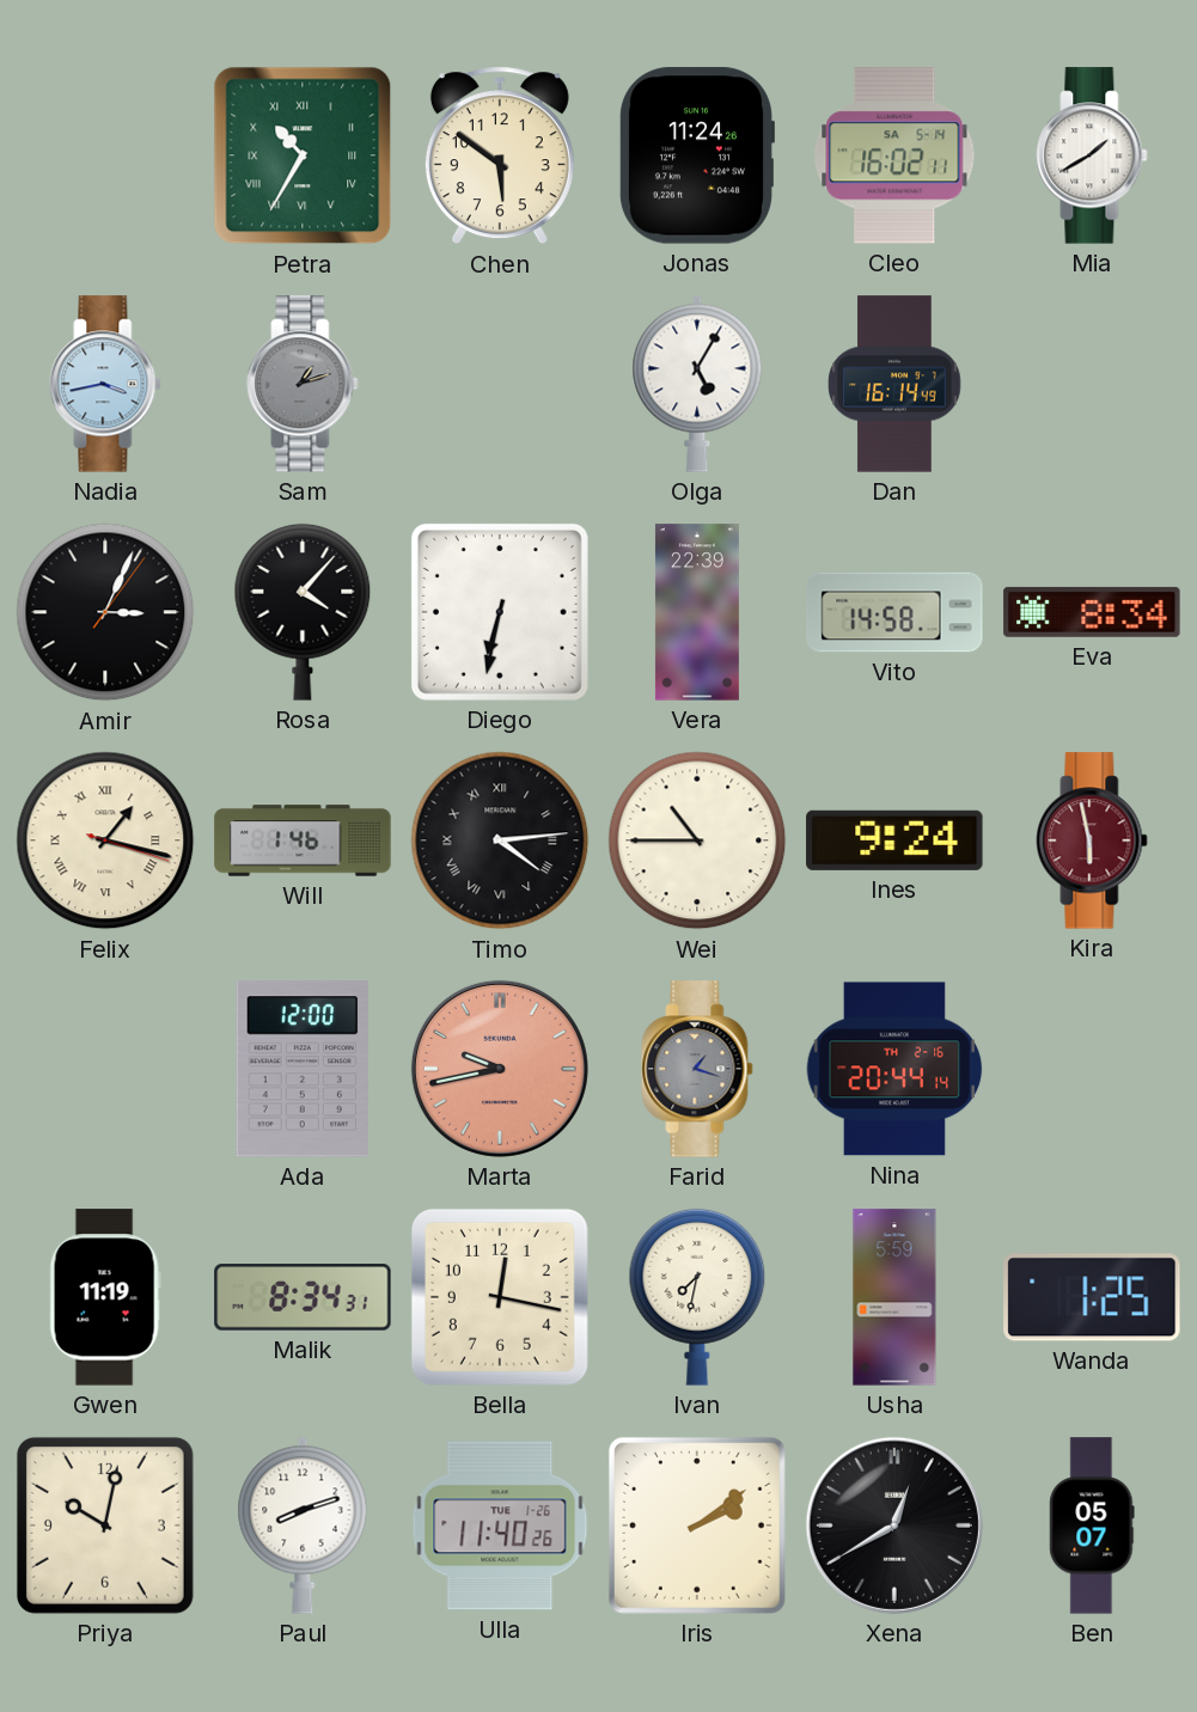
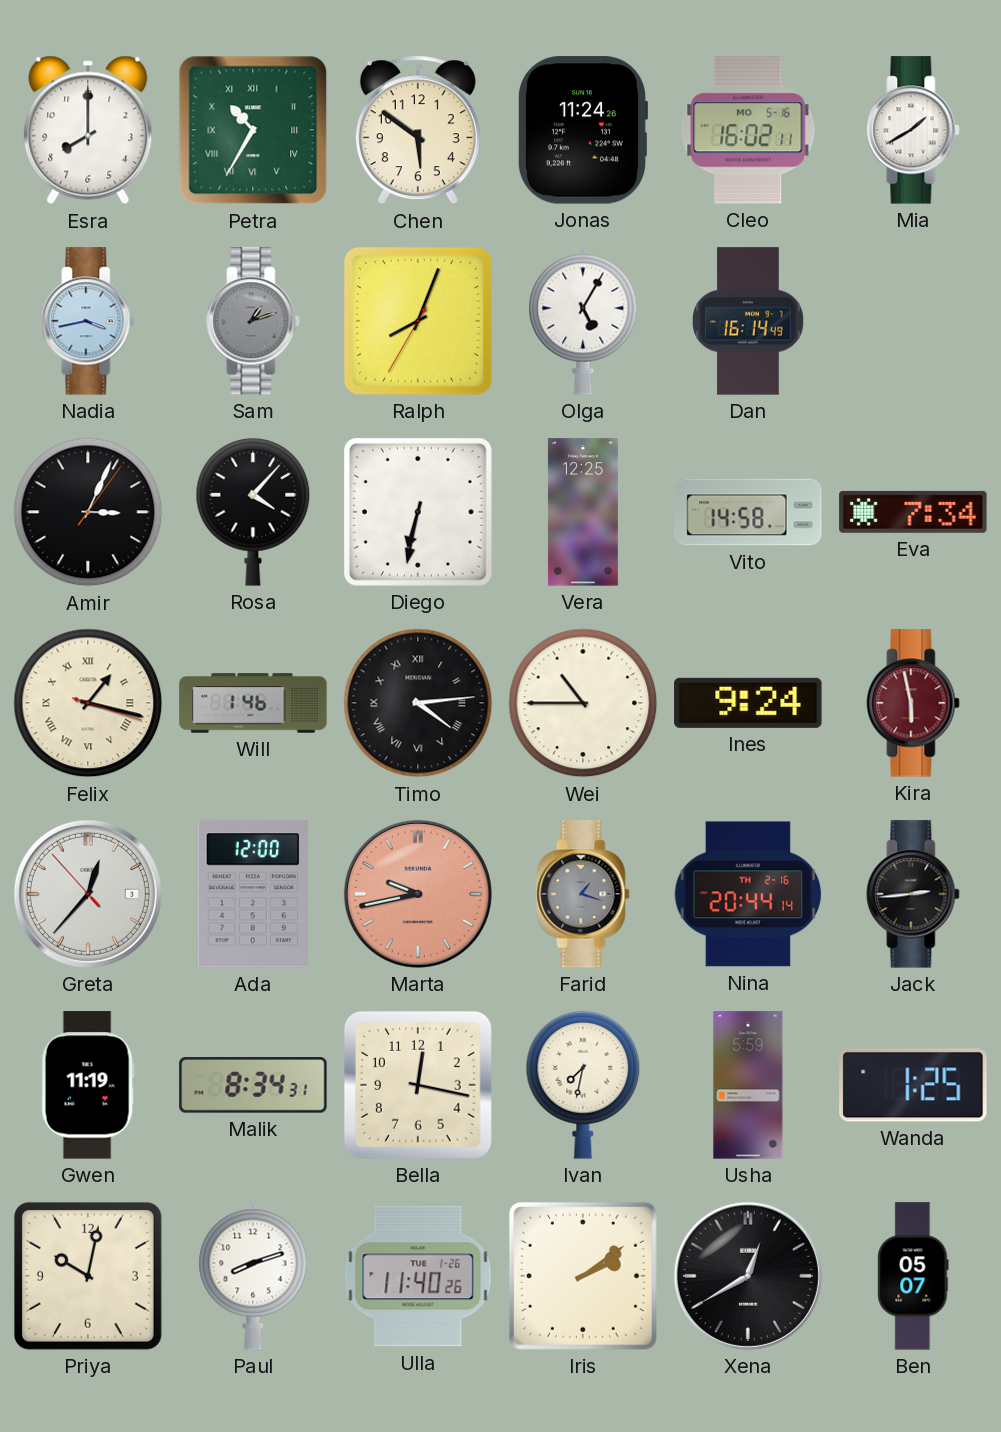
Esra: none -> 8:00 (88, 130)
Cleo date: SA 5-14 -> MO 5-16 (748, 130)
Ralph: none -> 8:03 (418, 321)
Vera: 22:39 -> 12:25 (583, 512)
Eva: 8:34 -> 7:34 (913, 512)
Greta: none -> 12:36 (88, 894)
Jack: none -> 2:44 (913, 894)
